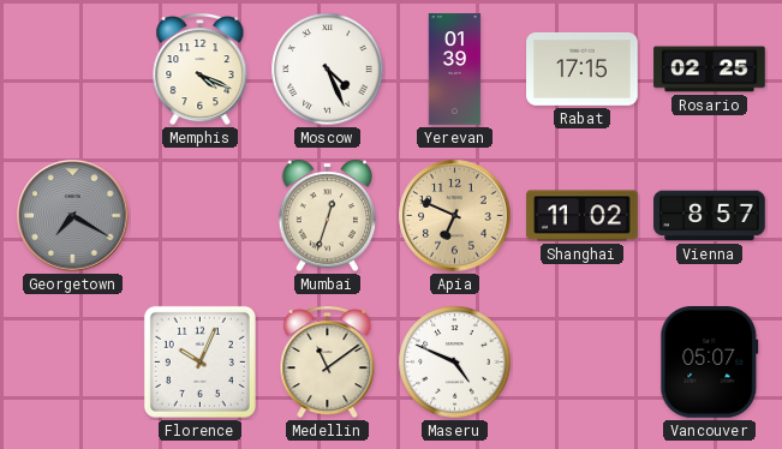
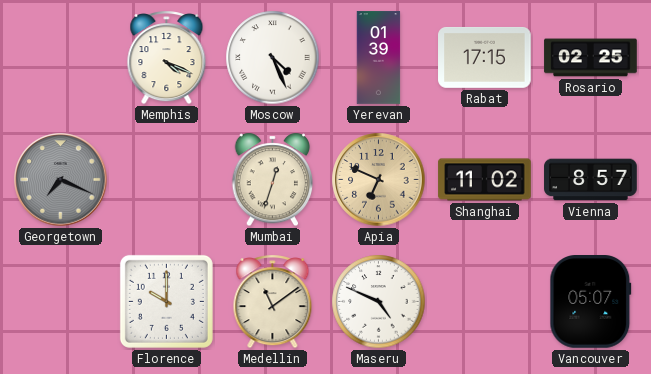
Georgetown: 7:20 -> 7:19 (61, 180)
Florence: 10:04 -> 10:00 (166, 301)
